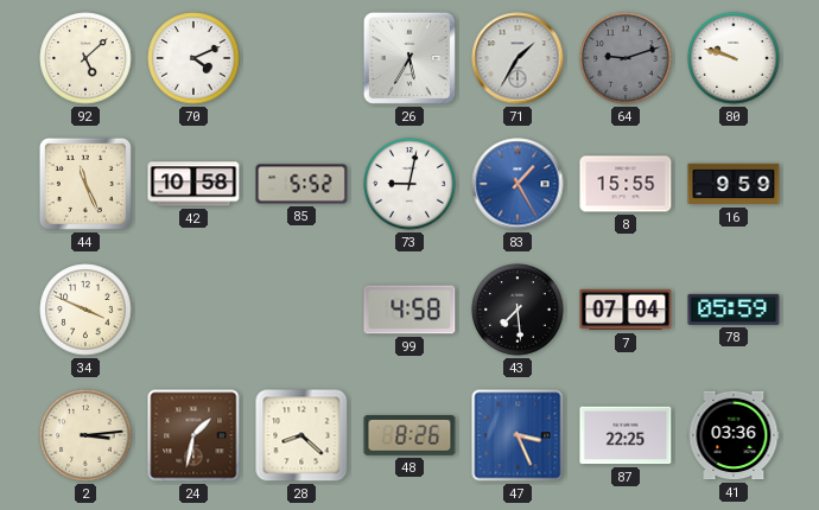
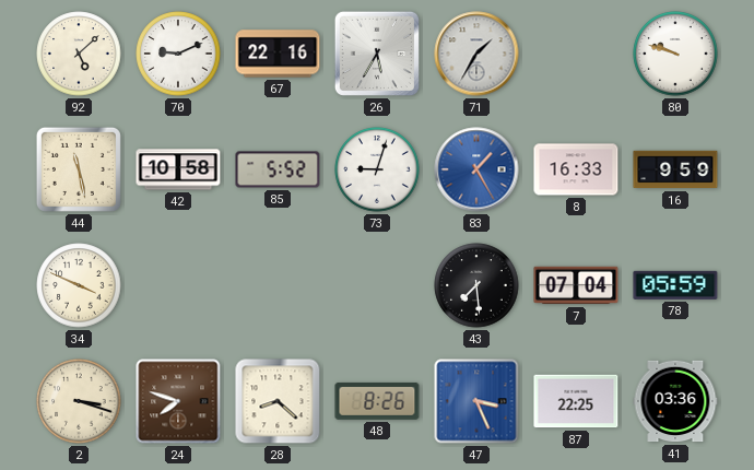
70: 4:11 -> 9:11 (178, 54)
67: none -> 22:16 (278, 54)
64: 9:12 -> none (626, 58)
44: 11:26 -> 11:28 (79, 169)
73: 9:02 -> 9:03 (377, 169)
8: 15:55 -> 16:33 (576, 169)
99: 4:58 -> none (409, 310)
2: 3:14 -> 3:18 (79, 401)
24: 1:32 -> 7:48 (178, 401)
